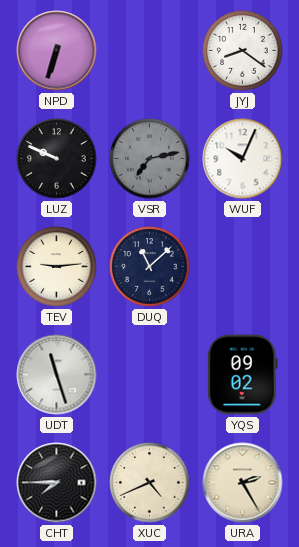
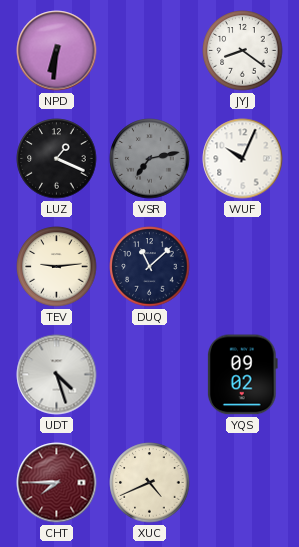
NPD: 6:33 -> 6:31 (57, 51)
LUZ: 9:49 -> 1:19 (57, 159)
UDT: 11:27 -> 4:27 (57, 375)
CHT dial: black -> burgundy (57, 483)
URA: 2:25 -> none (243, 483)
